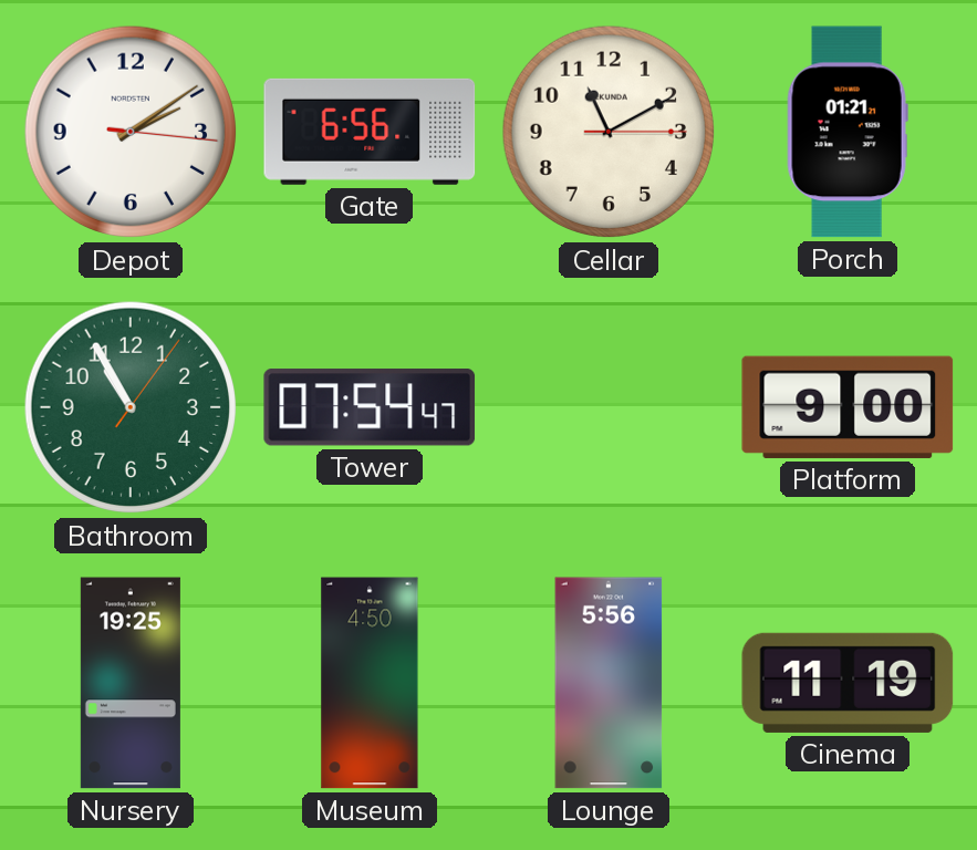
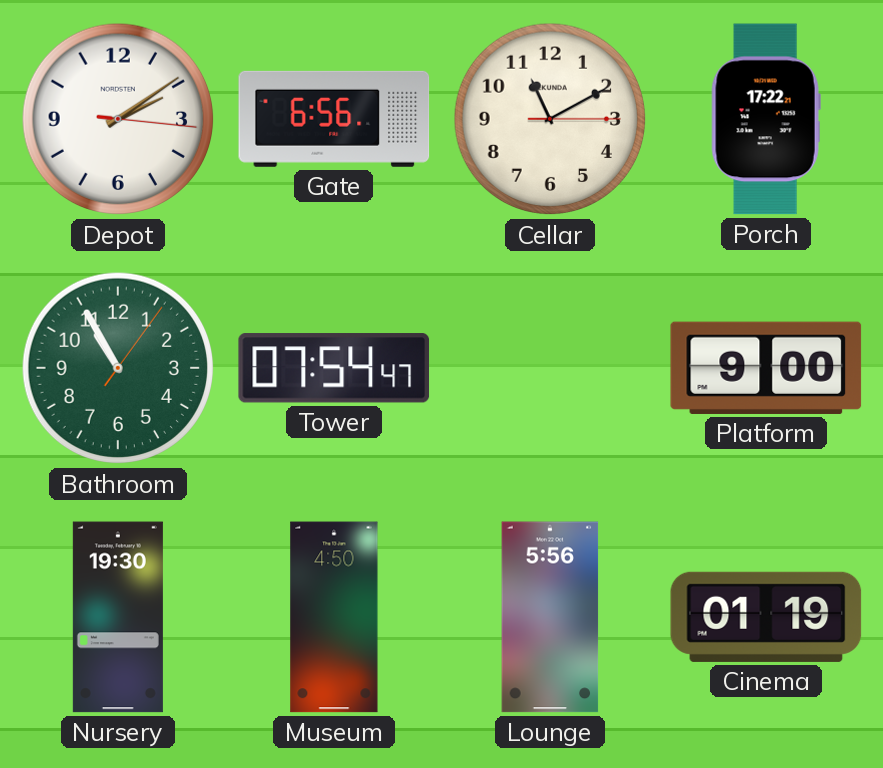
Porch: 01:21 -> 17:22 (766, 119)
Nursery: 19:25 -> 19:30 (118, 617)
Cinema: 11:19 -> 01:19 (766, 617)
